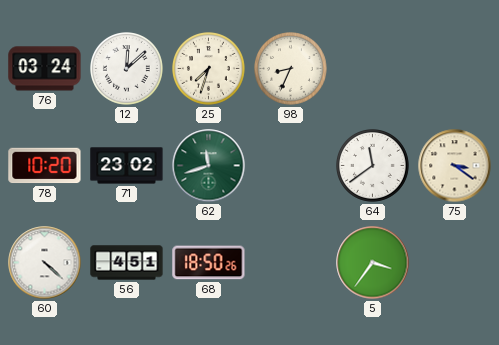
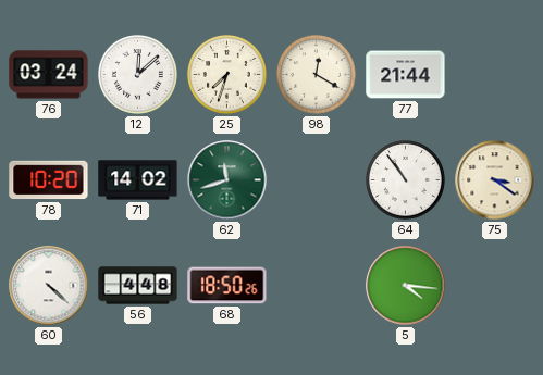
98: 8:34 -> 12:20 (317, 75)
77: none -> 21:44 (406, 75)
71: 23:02 -> 14:02 (138, 180)
64: 11:39 -> 10:54 (406, 180)
56: 4:51 -> 4:48 (138, 286)
5: 3:36 -> 4:16 (406, 286)
